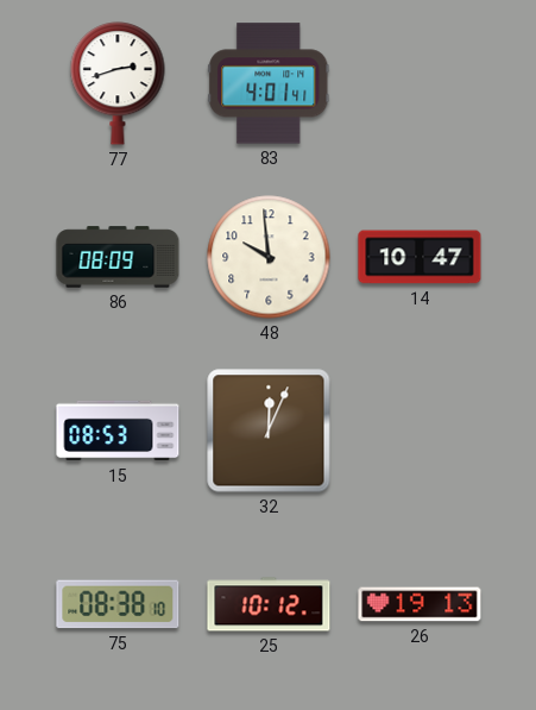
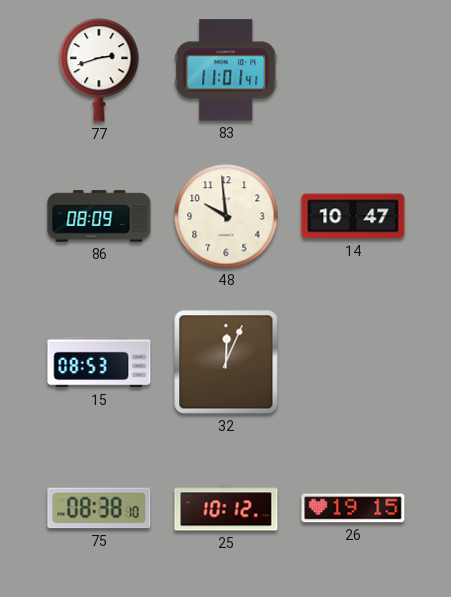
83: 4:01 -> 11:01 (226, 70)
26: 19:13 -> 19:15 (353, 508)
